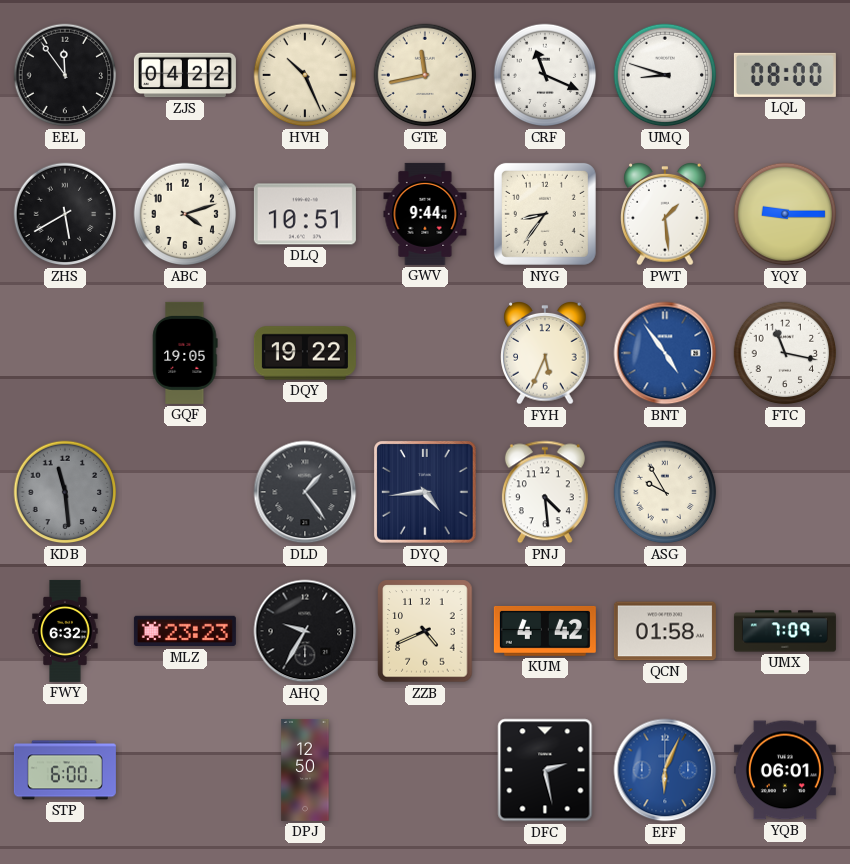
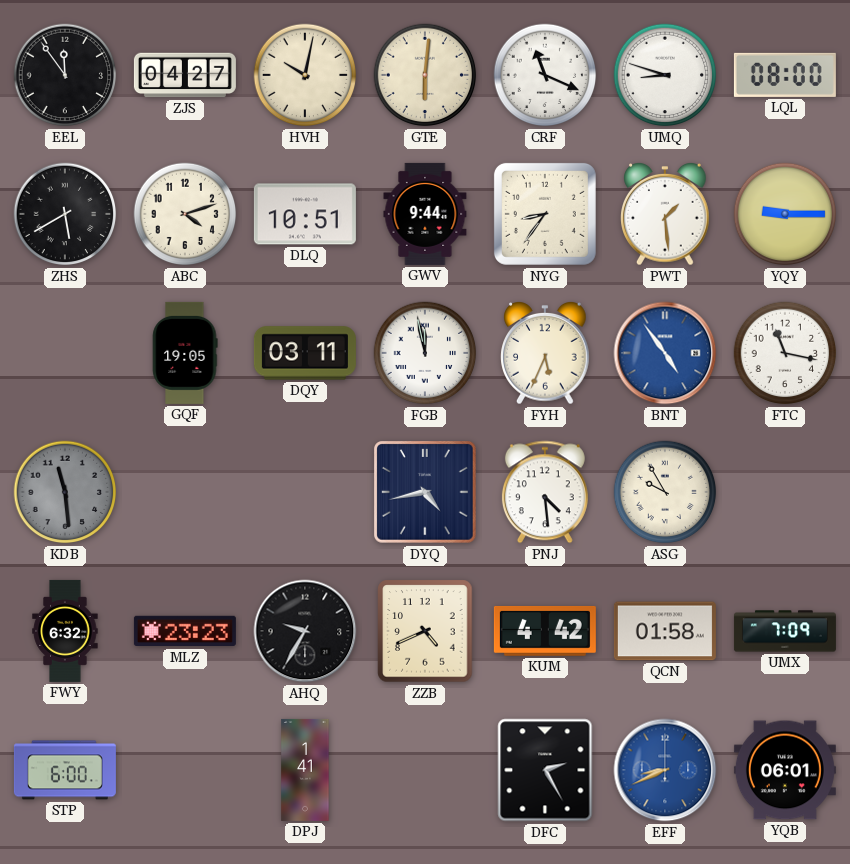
ZJS: 04:22 -> 04:27 (185, 75)
HVH: 10:26 -> 10:02 (305, 75)
GTE: 11:43 -> 6:01 (425, 75)
DQY: 19:22 -> 03:11 (305, 353)
FGB: none -> 11:58 (425, 353)
DLD: 1:24 -> none (305, 492)
DYQ: 4:44 -> 4:43 (426, 493)
DPJ: 12:50 -> 1:41 (305, 770)
DFC: 2:28 -> 2:25 (545, 770)
EFF: 6:04 -> 8:41 (665, 770)
